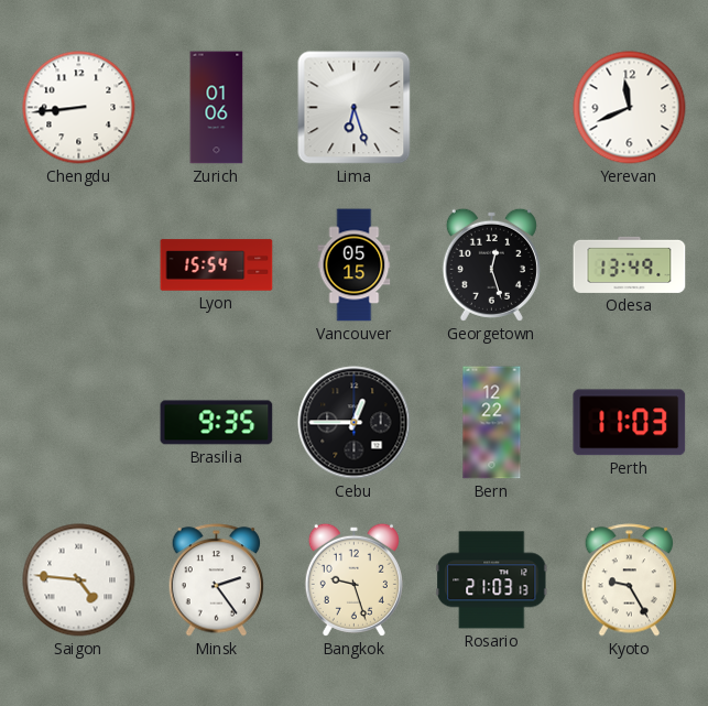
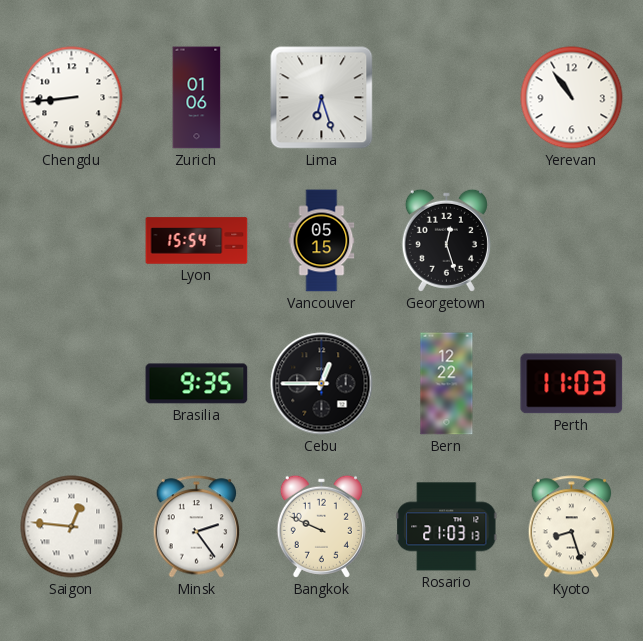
Yerevan: 11:41 -> 10:54 (572, 98)
Odesa: 13:49 -> none (630, 264)
Saigon: 4:46 -> 12:46 (72, 527)
Bangkok: 9:27 -> 9:49 (321, 526)
Kyoto: 9:25 -> 8:27 (572, 527)
